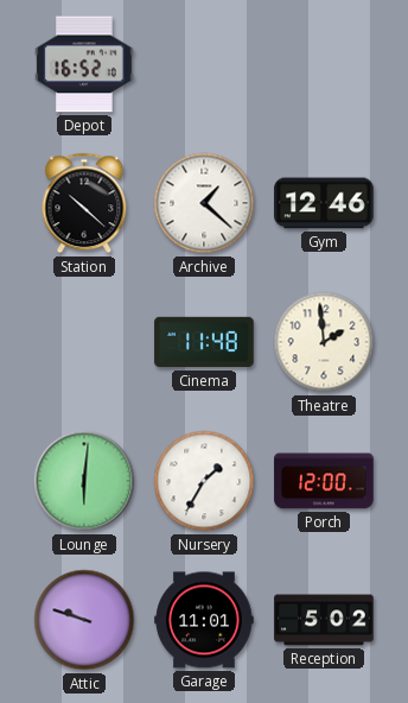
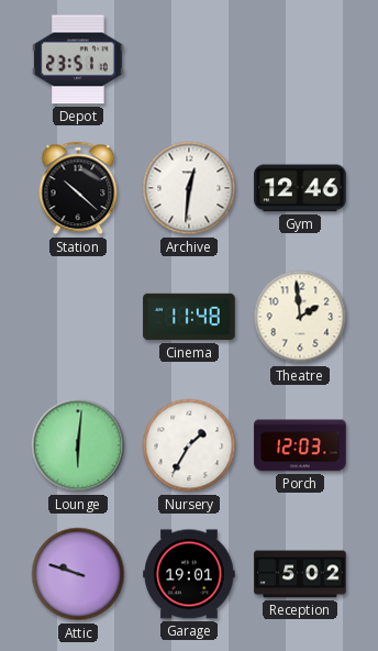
Depot: 16:52 -> 23:51 (78, 59)
Archive: 1:22 -> 12:31 (189, 188)
Porch: 12:00 -> 12:03 (300, 445)
Garage: 11:01 -> 19:01 (189, 574)
